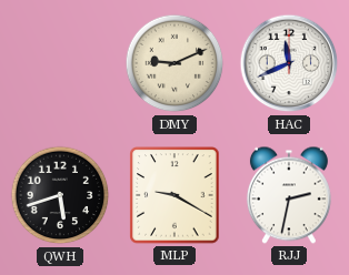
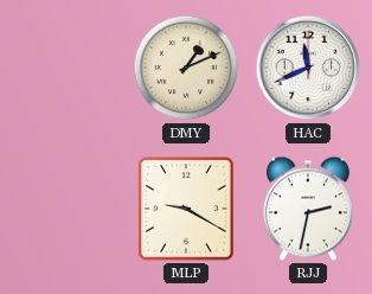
DMY: 9:11 -> 1:11 (186, 68)
QWH: 5:42 -> none (60, 195)
